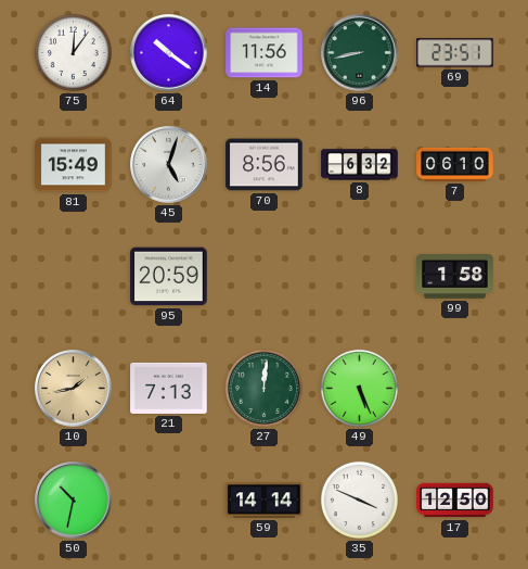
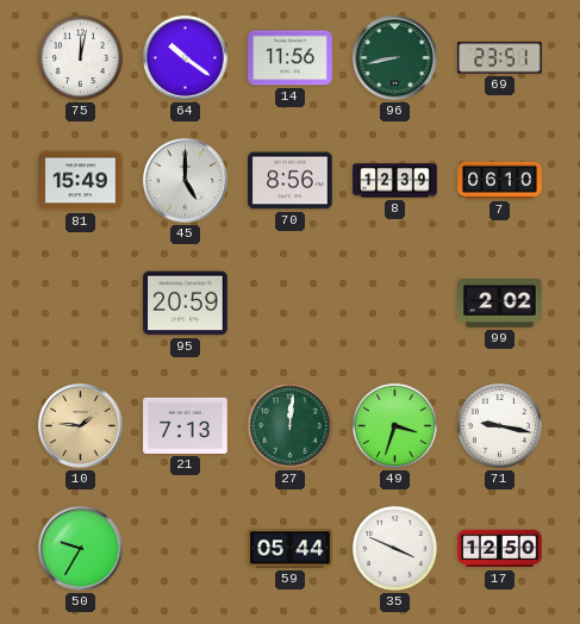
75: 12:06 -> 12:02 (80, 57)
45: 5:03 -> 5:00 (186, 181)
8: 6:32 -> 12:39 (395, 181)
99: 1:58 -> 2:02 (500, 304)
10: 1:43 -> 1:46 (81, 426)
49: 5:26 -> 3:33 (394, 425)
71: none -> 9:17 (499, 425)
50: 10:32 -> 9:35 (81, 549)
59: 14:14 -> 05:44 (291, 549)
